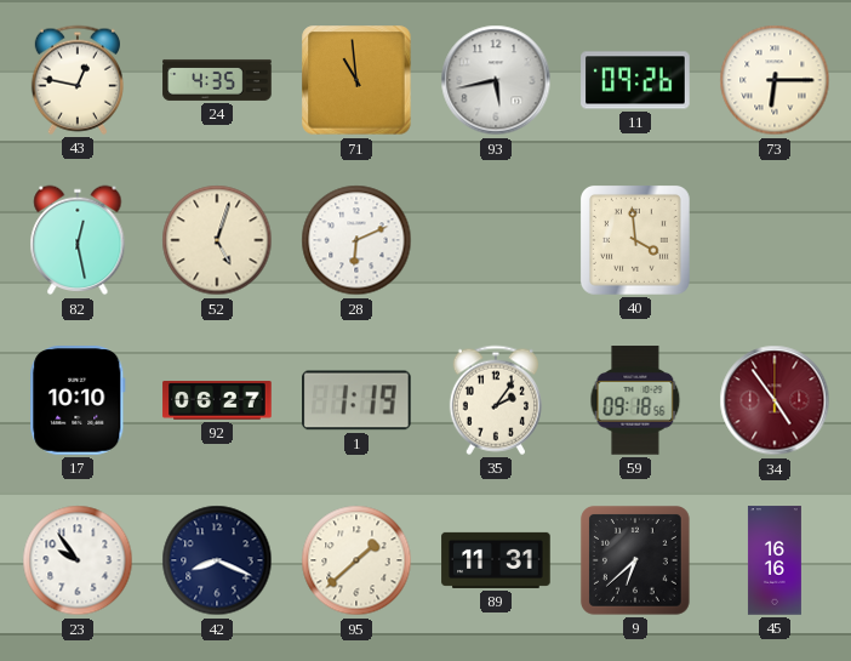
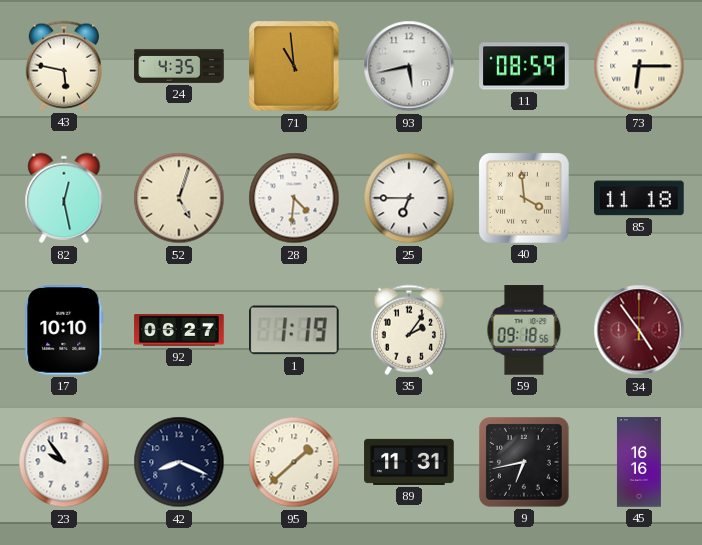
43: 12:47 -> 5:47 (64, 66)
11: 09:26 -> 08:59 (524, 66)
28: 6:11 -> 4:31 (294, 198)
25: none -> 6:45 (409, 198)
85: none -> 11:18 (639, 198)
9: 6:38 -> 6:43 (524, 462)
